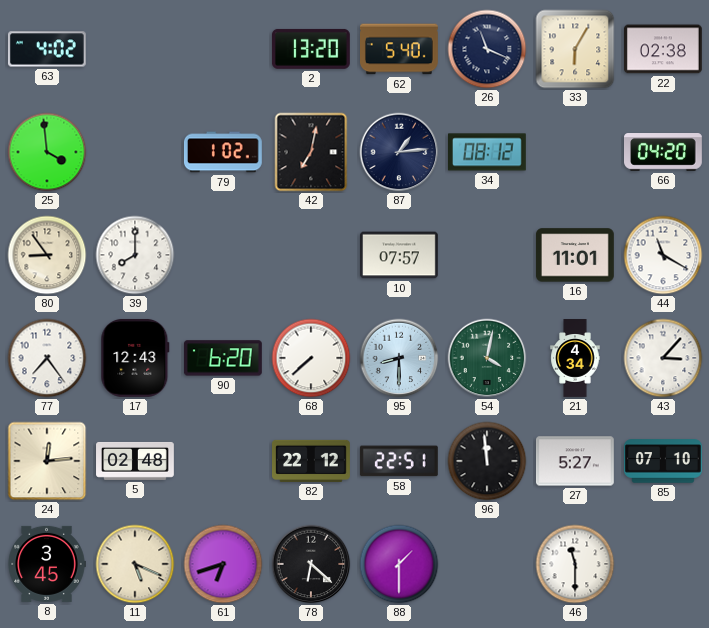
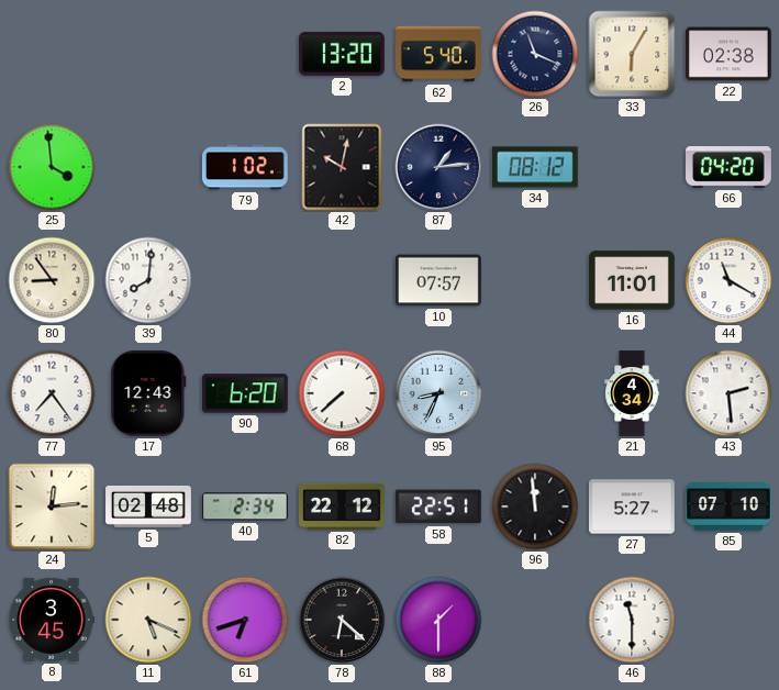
63: 4:02 -> none (47, 49)
42: 7:02 -> 10:02 (342, 167)
39: 8:00 -> 8:01 (148, 280)
95: 8:30 -> 8:34 (438, 393)
54: 4:02 -> none (487, 358)
43: 3:07 -> 2:29 (728, 393)
40: none -> 2:34 (245, 507)
